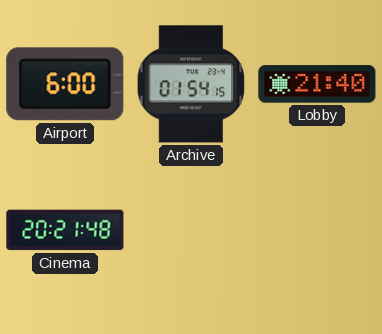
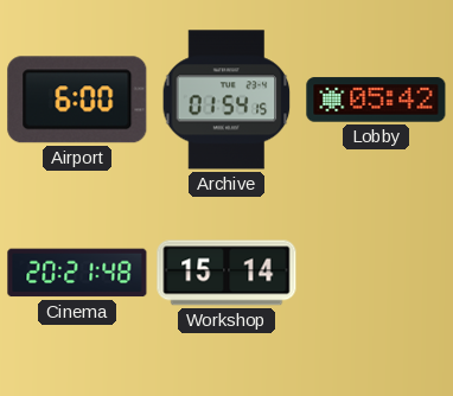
Lobby: 21:40 -> 05:42 (376, 100)
Workshop: none -> 15:14 (226, 273)
